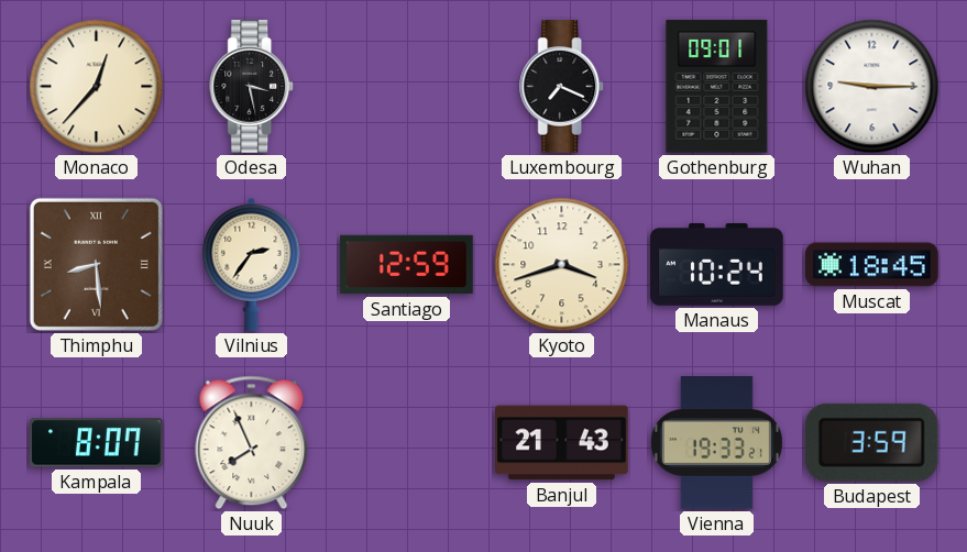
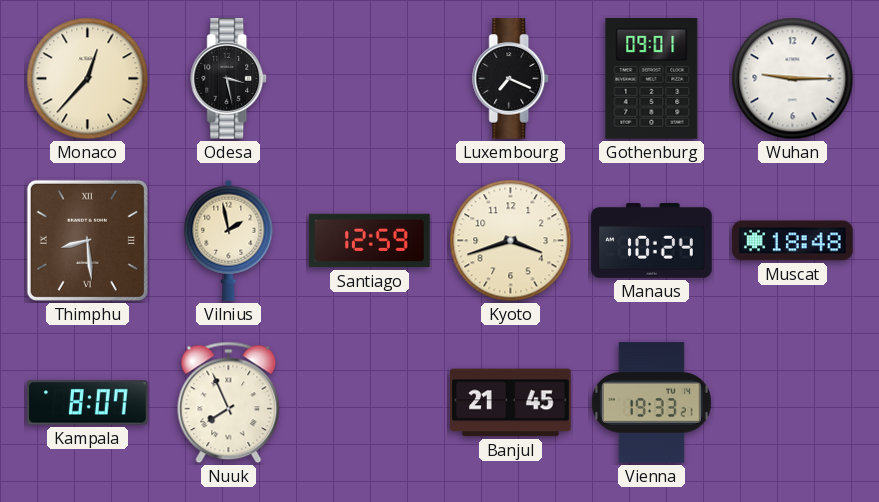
Vilnius: 2:36 -> 1:58 (229, 240)
Muscat: 18:45 -> 18:48 (793, 241)
Banjul: 21:43 -> 21:45 (511, 403)
Budapest: 3:59 -> none (871, 442)
